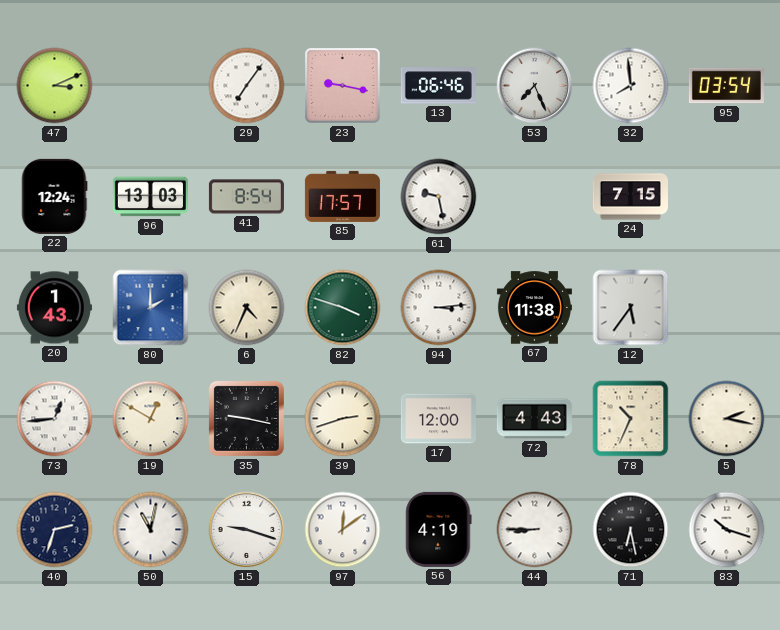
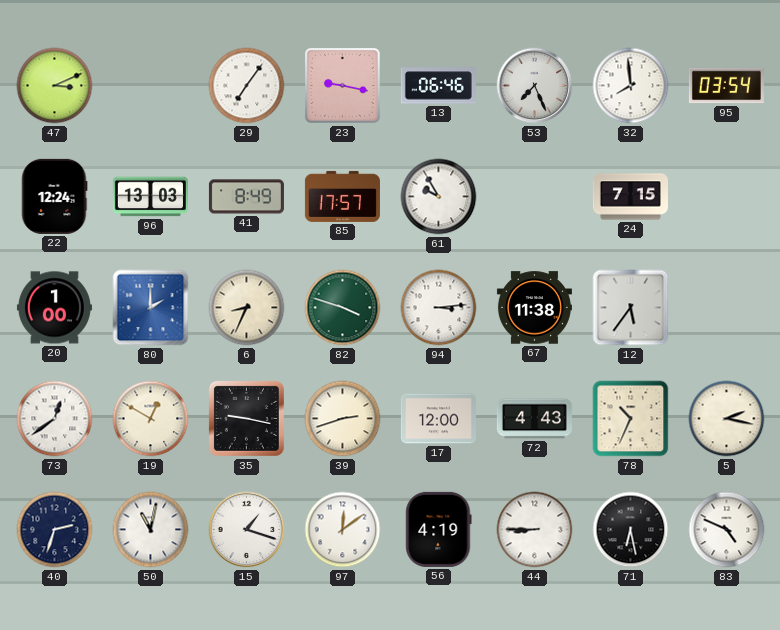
41: 8:54 -> 8:49 (246, 197)
61: 9:28 -> 9:55 (439, 197)
20: 1:43 -> 1:00 (54, 308)
6: 4:34 -> 8:34 (247, 308)
73: 12:44 -> 12:39 (55, 419)
15: 9:18 -> 1:18 (247, 530)
83: 10:18 -> 4:49 (727, 530)
